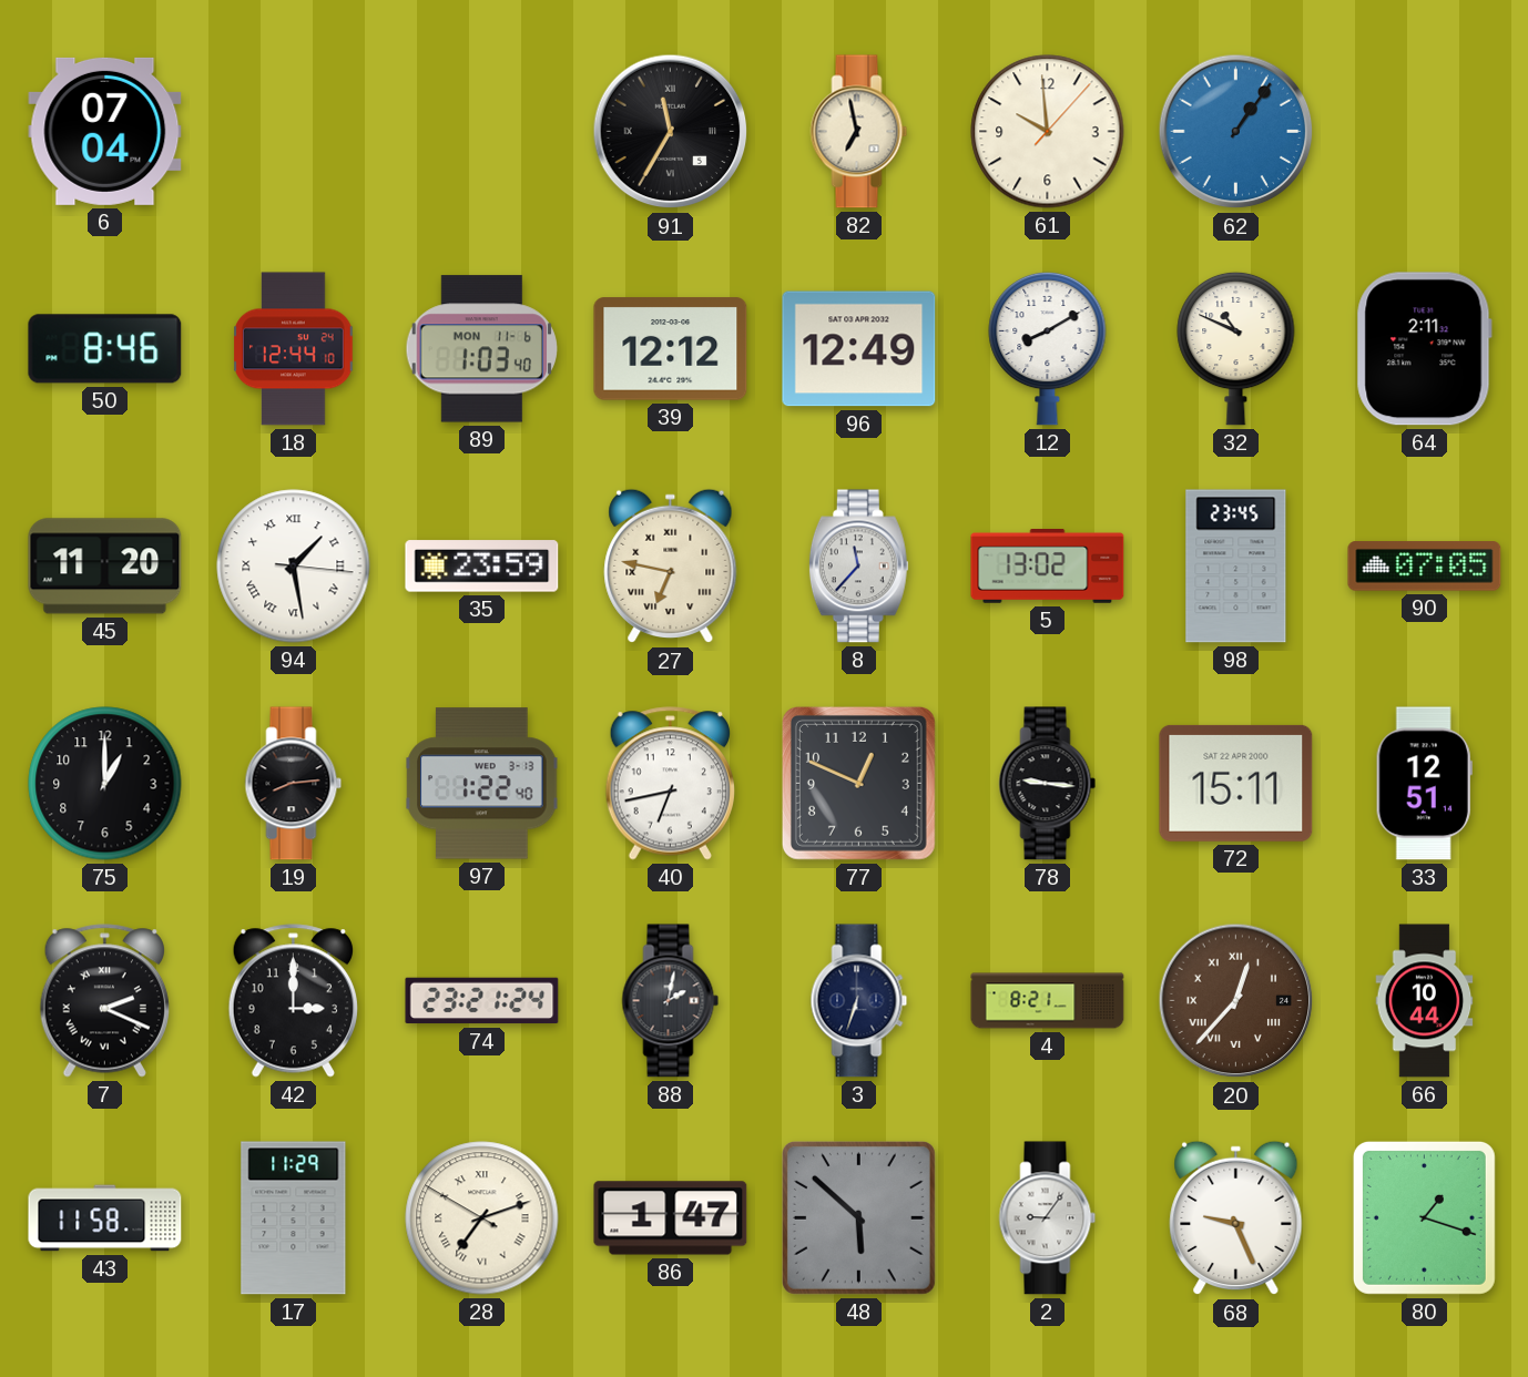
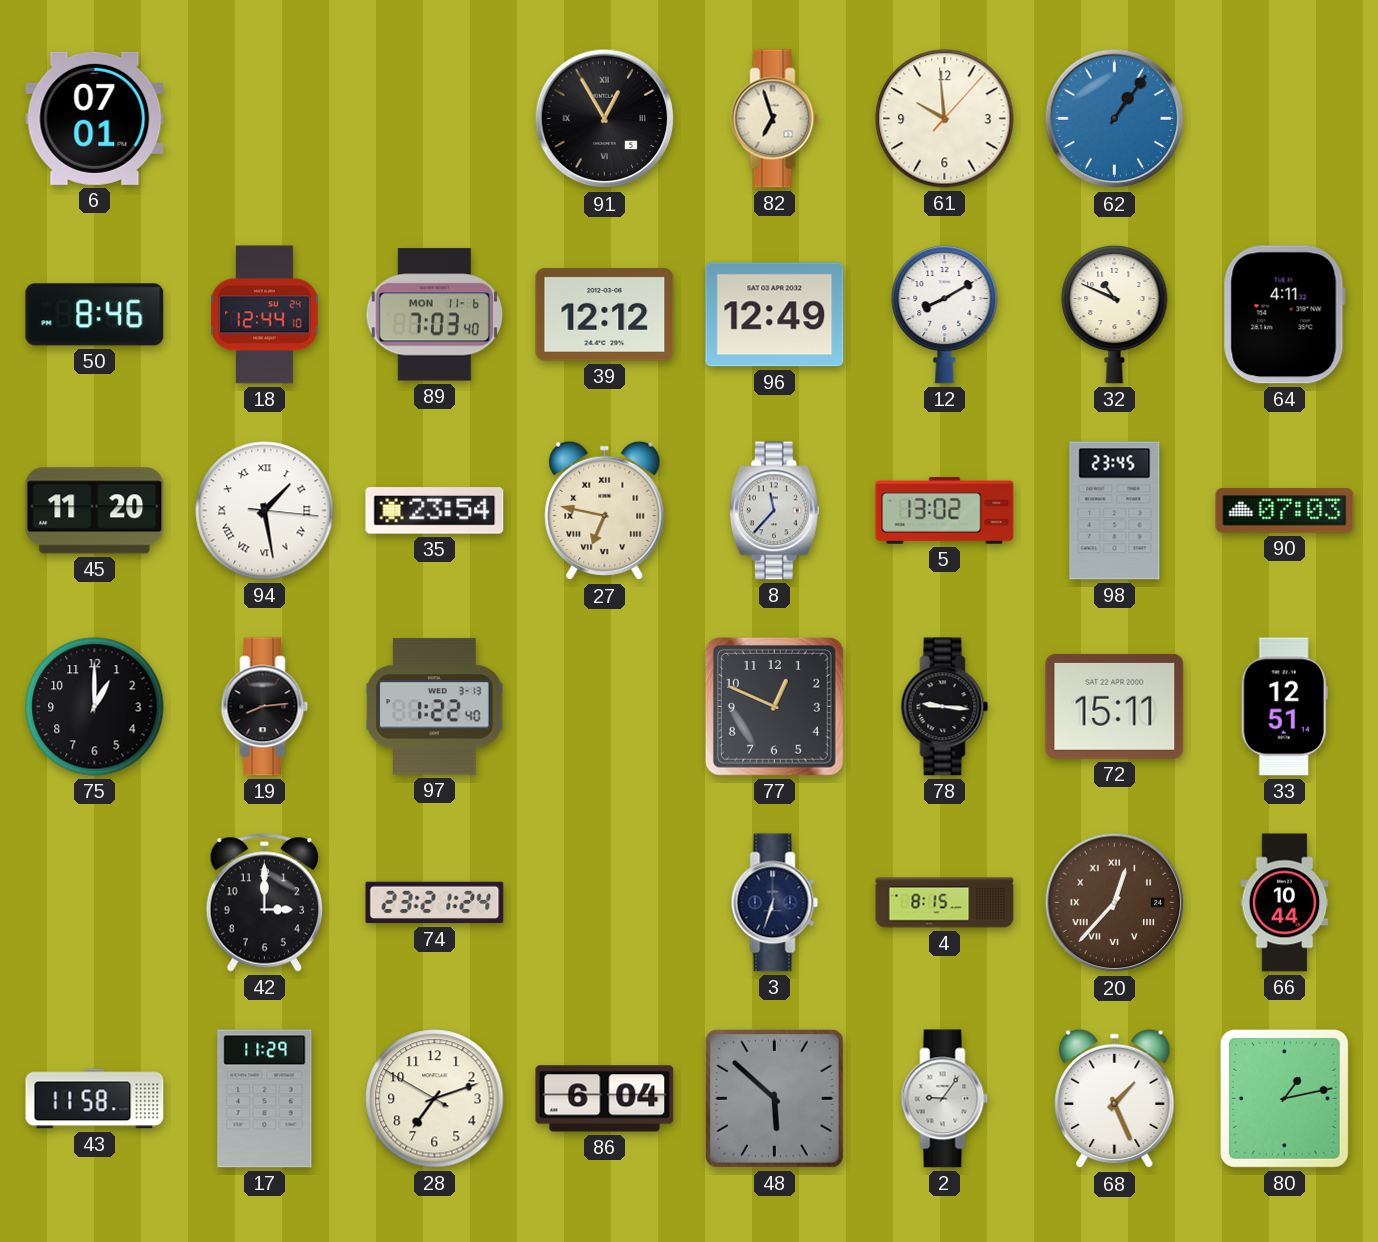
6: 07:04 -> 07:01 (95, 118)
91: 11:35 -> 12:55 (605, 119)
82: 6:58 -> 6:57 (775, 119)
89: 1:03 -> 7:03 (434, 315)
64: 2:11 -> 4:11 (1284, 315)
35: 23:59 -> 23:54 (435, 511)
90: 07:05 -> 07:03 (1285, 511)
40: 6:43 -> none (670, 784)
7: 2:19 -> none (104, 1001)
88: 2:02 -> none (671, 1001)
4: 8:21 -> 8:15 (945, 903)
28 numerals: Roman -> Arabic (435, 1099)
86: 1:47 -> 6:04 (605, 1099)
68: 9:26 -> 1:26 (1115, 1099)
80: 1:18 -> 1:13 (1284, 1098)
